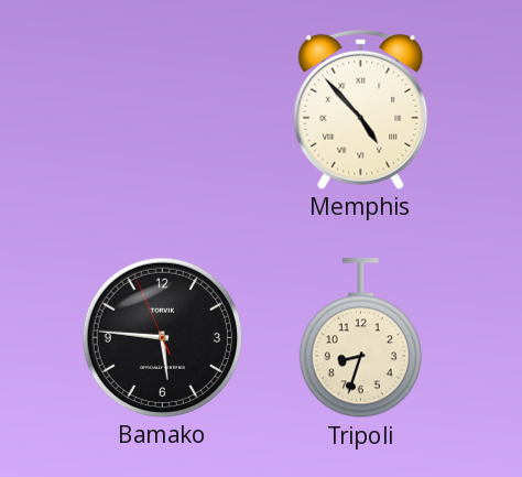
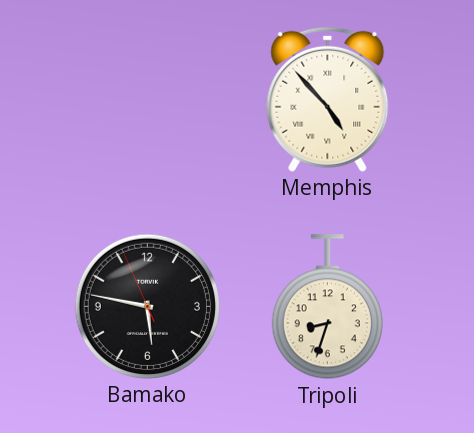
Bamako: 5:45 -> 5:46 (147, 306)
